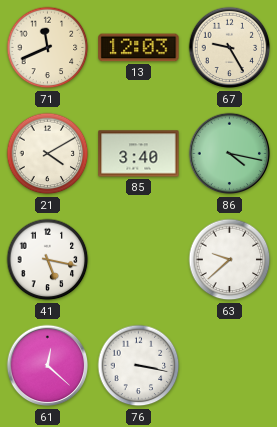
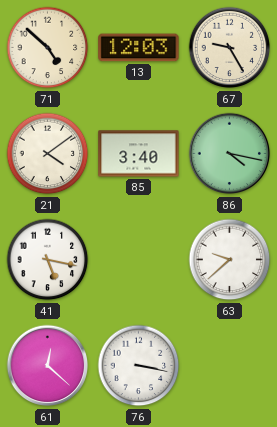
71: 11:41 -> 4:52 (48, 48)
21: 4:10 -> 4:09 (48, 154)
